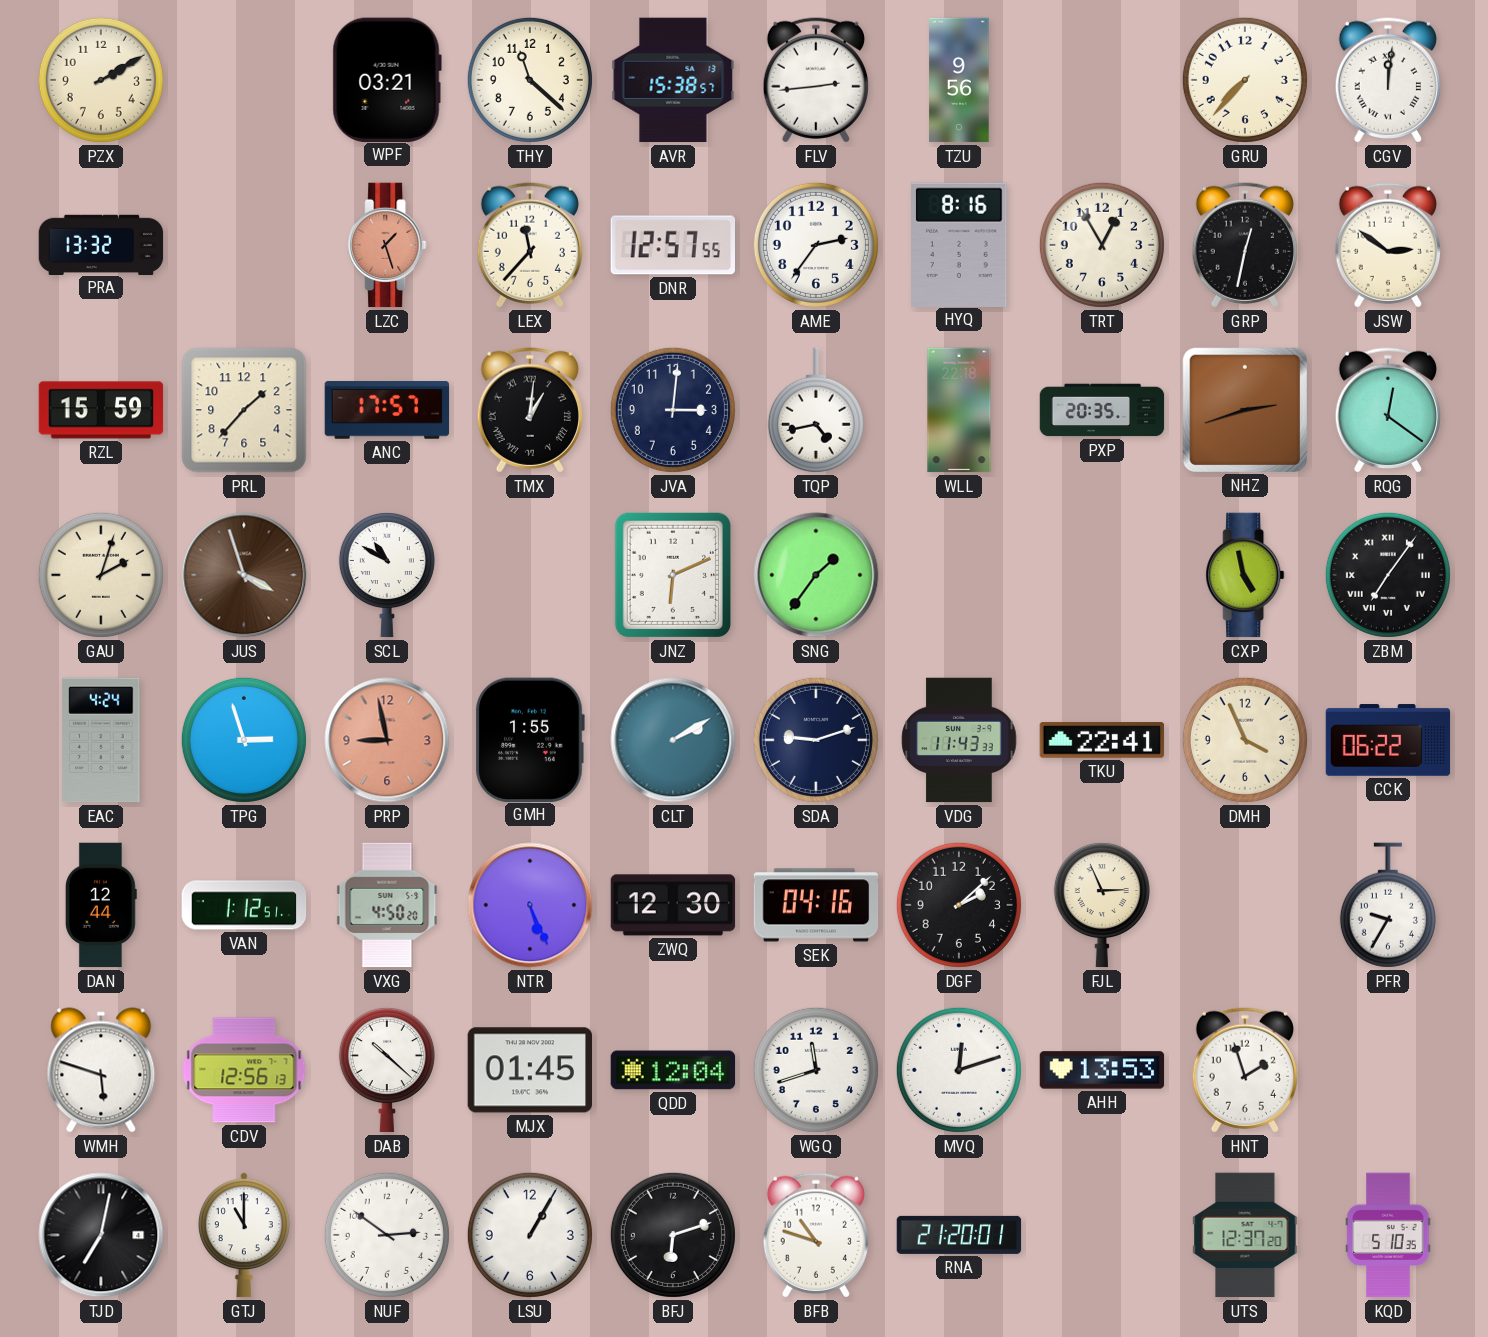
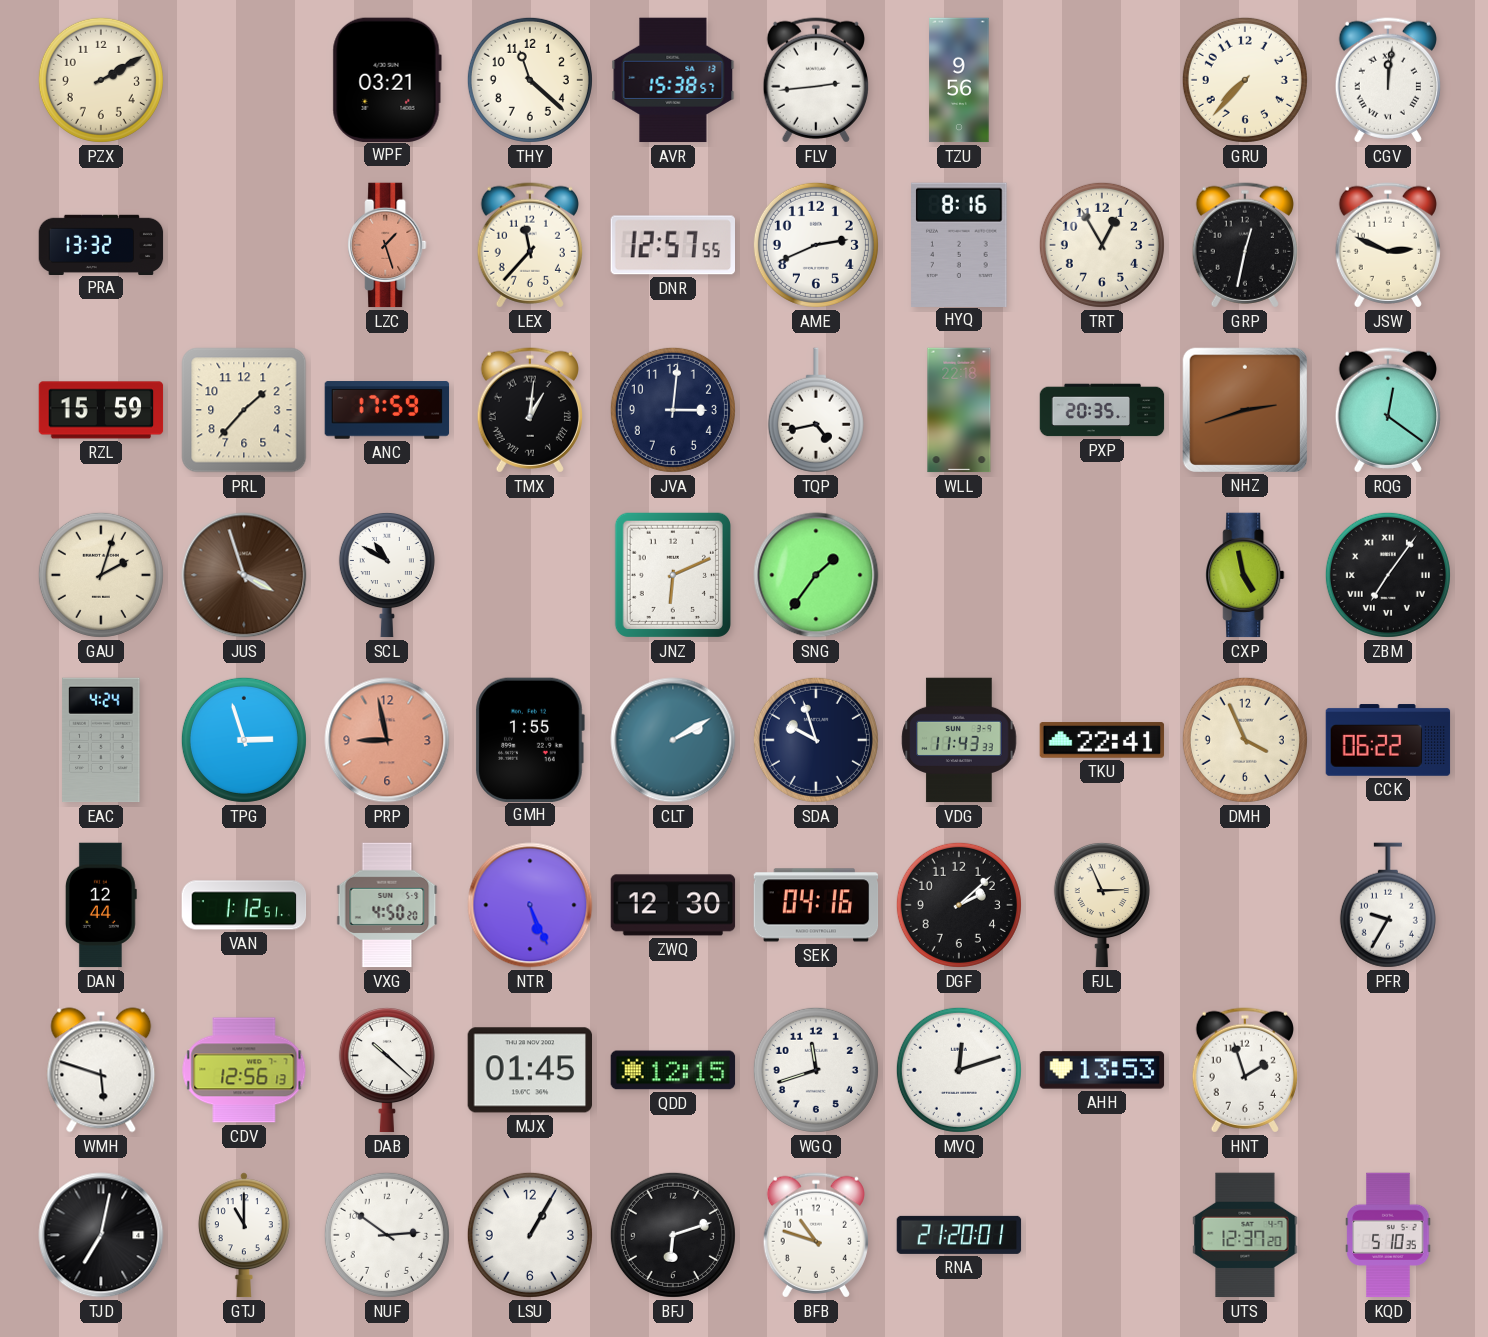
AME: 2:36 -> 2:41 (816, 245)
JSW: 2:51 -> 2:49 (1388, 245)
ANC: 17:57 -> 17:59 (387, 410)
SDA: 9:12 -> 9:57 (816, 740)
QDD: 12:04 -> 12:15 (673, 1070)
